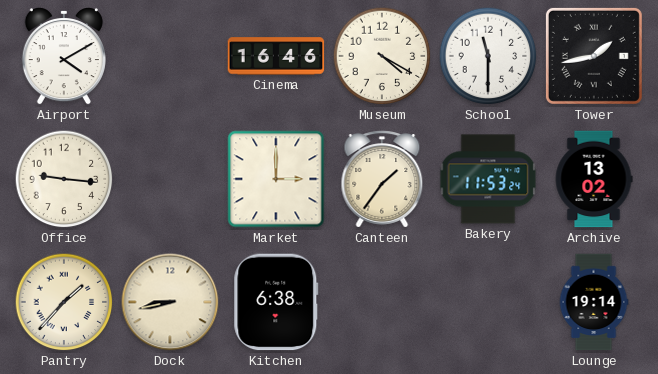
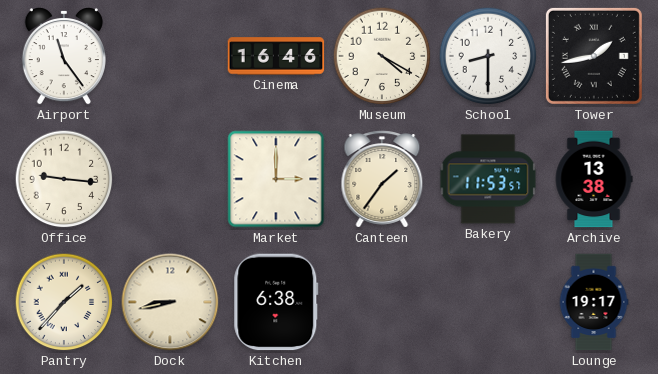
Airport: 4:10 -> 11:24 (64, 56)
School: 11:30 -> 8:30 (488, 56)
Bakery: 11:53:24 -> 11:53:57 (488, 179)
Archive: 13:02 -> 13:38 (594, 179)
Lounge: 19:14 -> 19:17 (594, 302)
